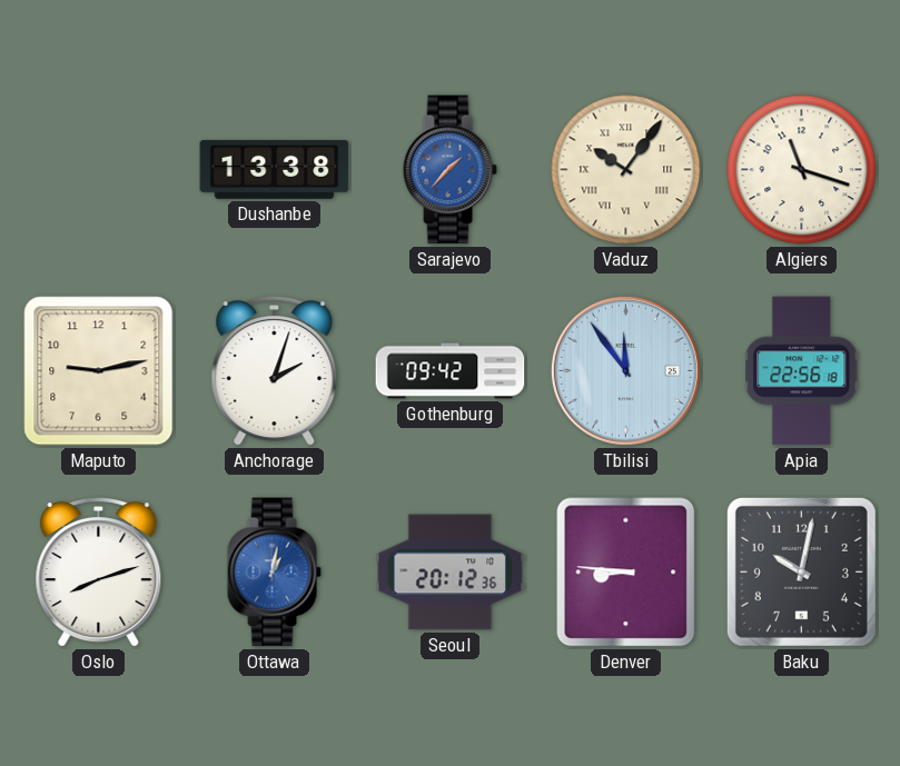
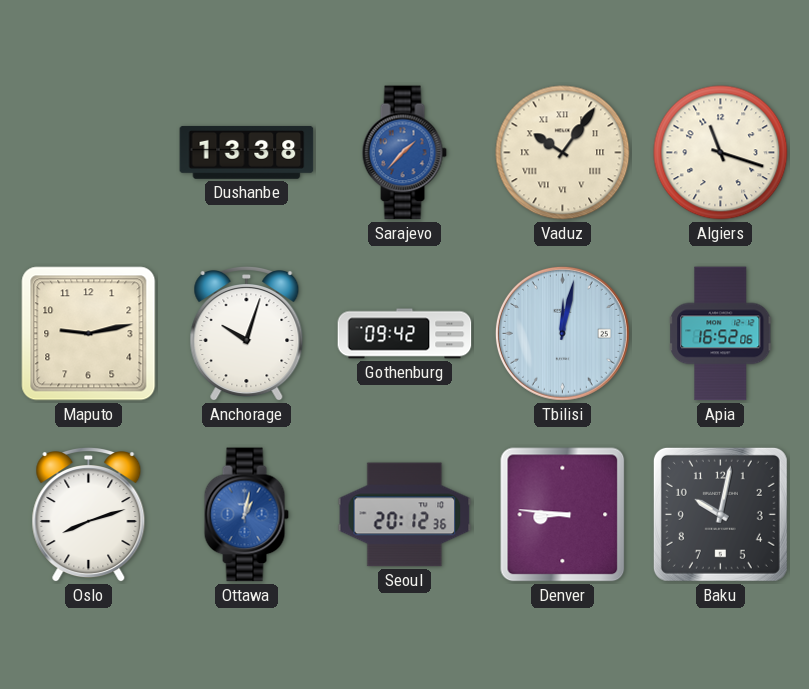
Anchorage: 2:03 -> 10:03 (247, 335)
Tbilisi: 11:54 -> 12:02 (562, 333)
Apia: 22:56 -> 16:52 (721, 334)
